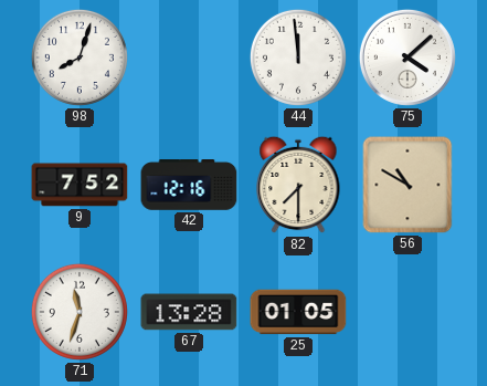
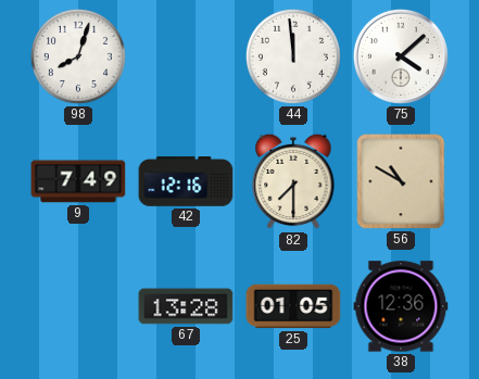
9: 7:52 -> 7:49 (78, 181)
71: 11:33 -> none (80, 312)
38: none -> 12:36 (401, 306)
